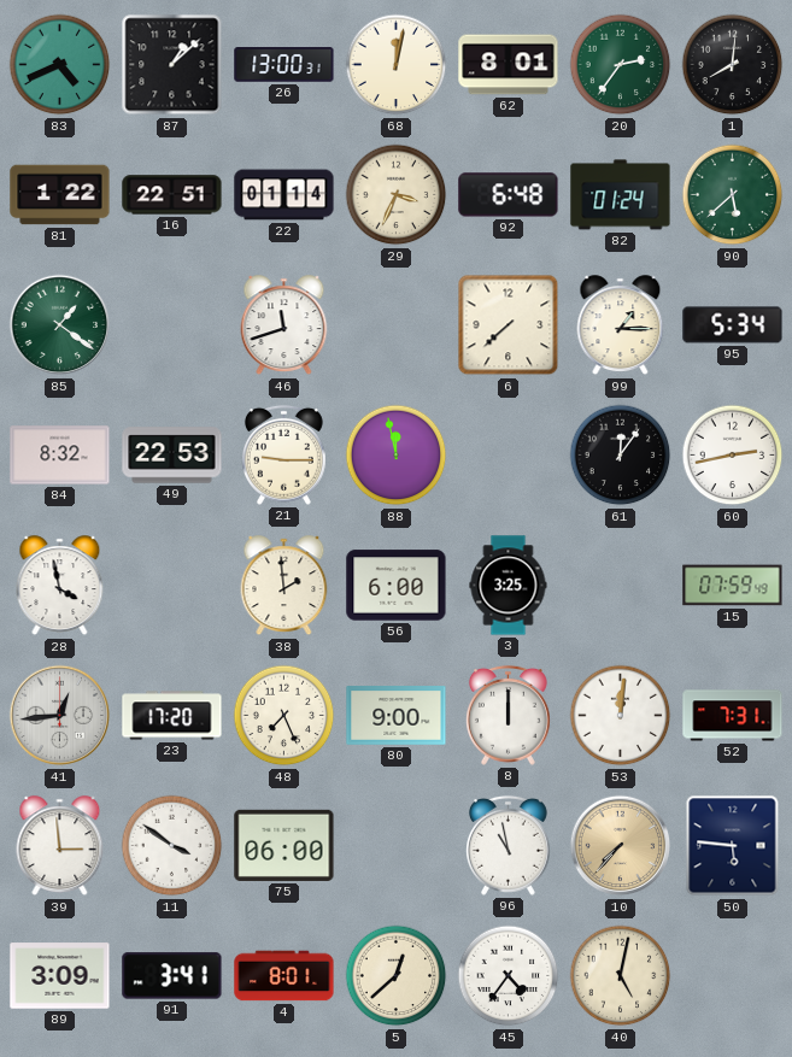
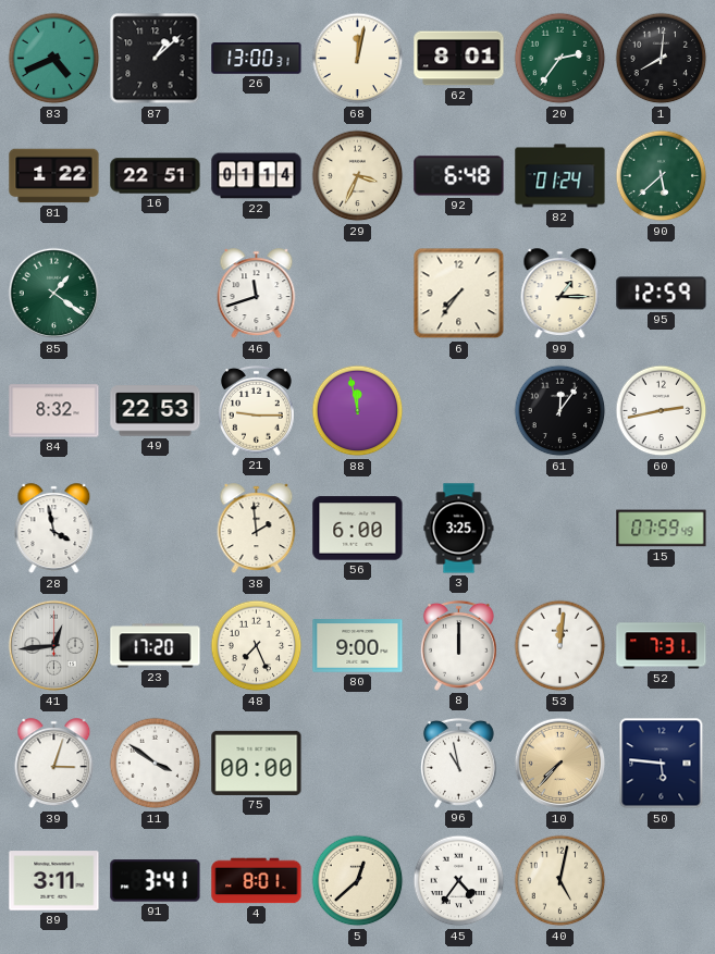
6: 7:38 -> 7:36 (459, 294)
95: 5:34 -> 12:59 (662, 294)
39: 2:59 -> 3:03 (54, 764)
75: 06:00 -> 00:00 (257, 763)
89: 3:09 -> 3:11 (54, 881)
